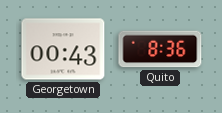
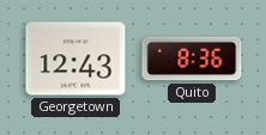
Georgetown: 00:43 -> 12:43 (75, 59)
